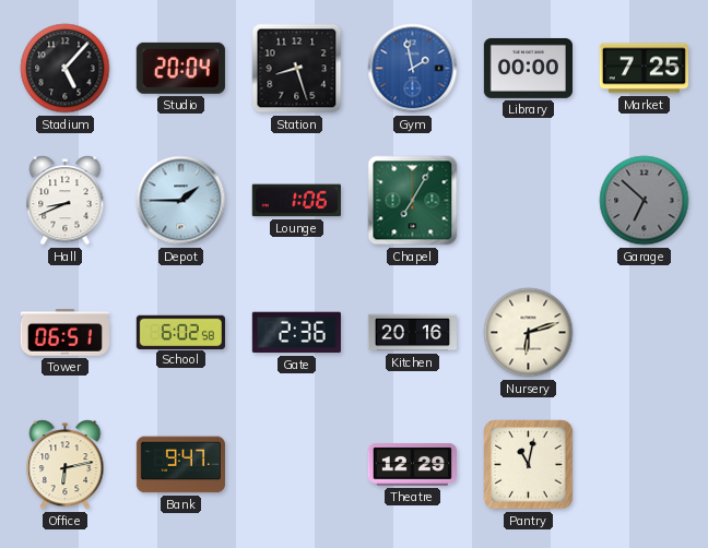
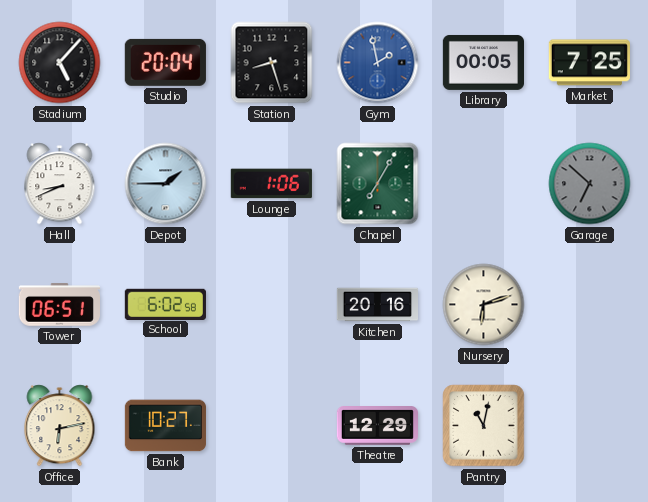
Library: 00:00 -> 00:05 (483, 62)
Gate: 2:36 -> none (296, 333)
Bank: 9:47 -> 10:27 (165, 426)
